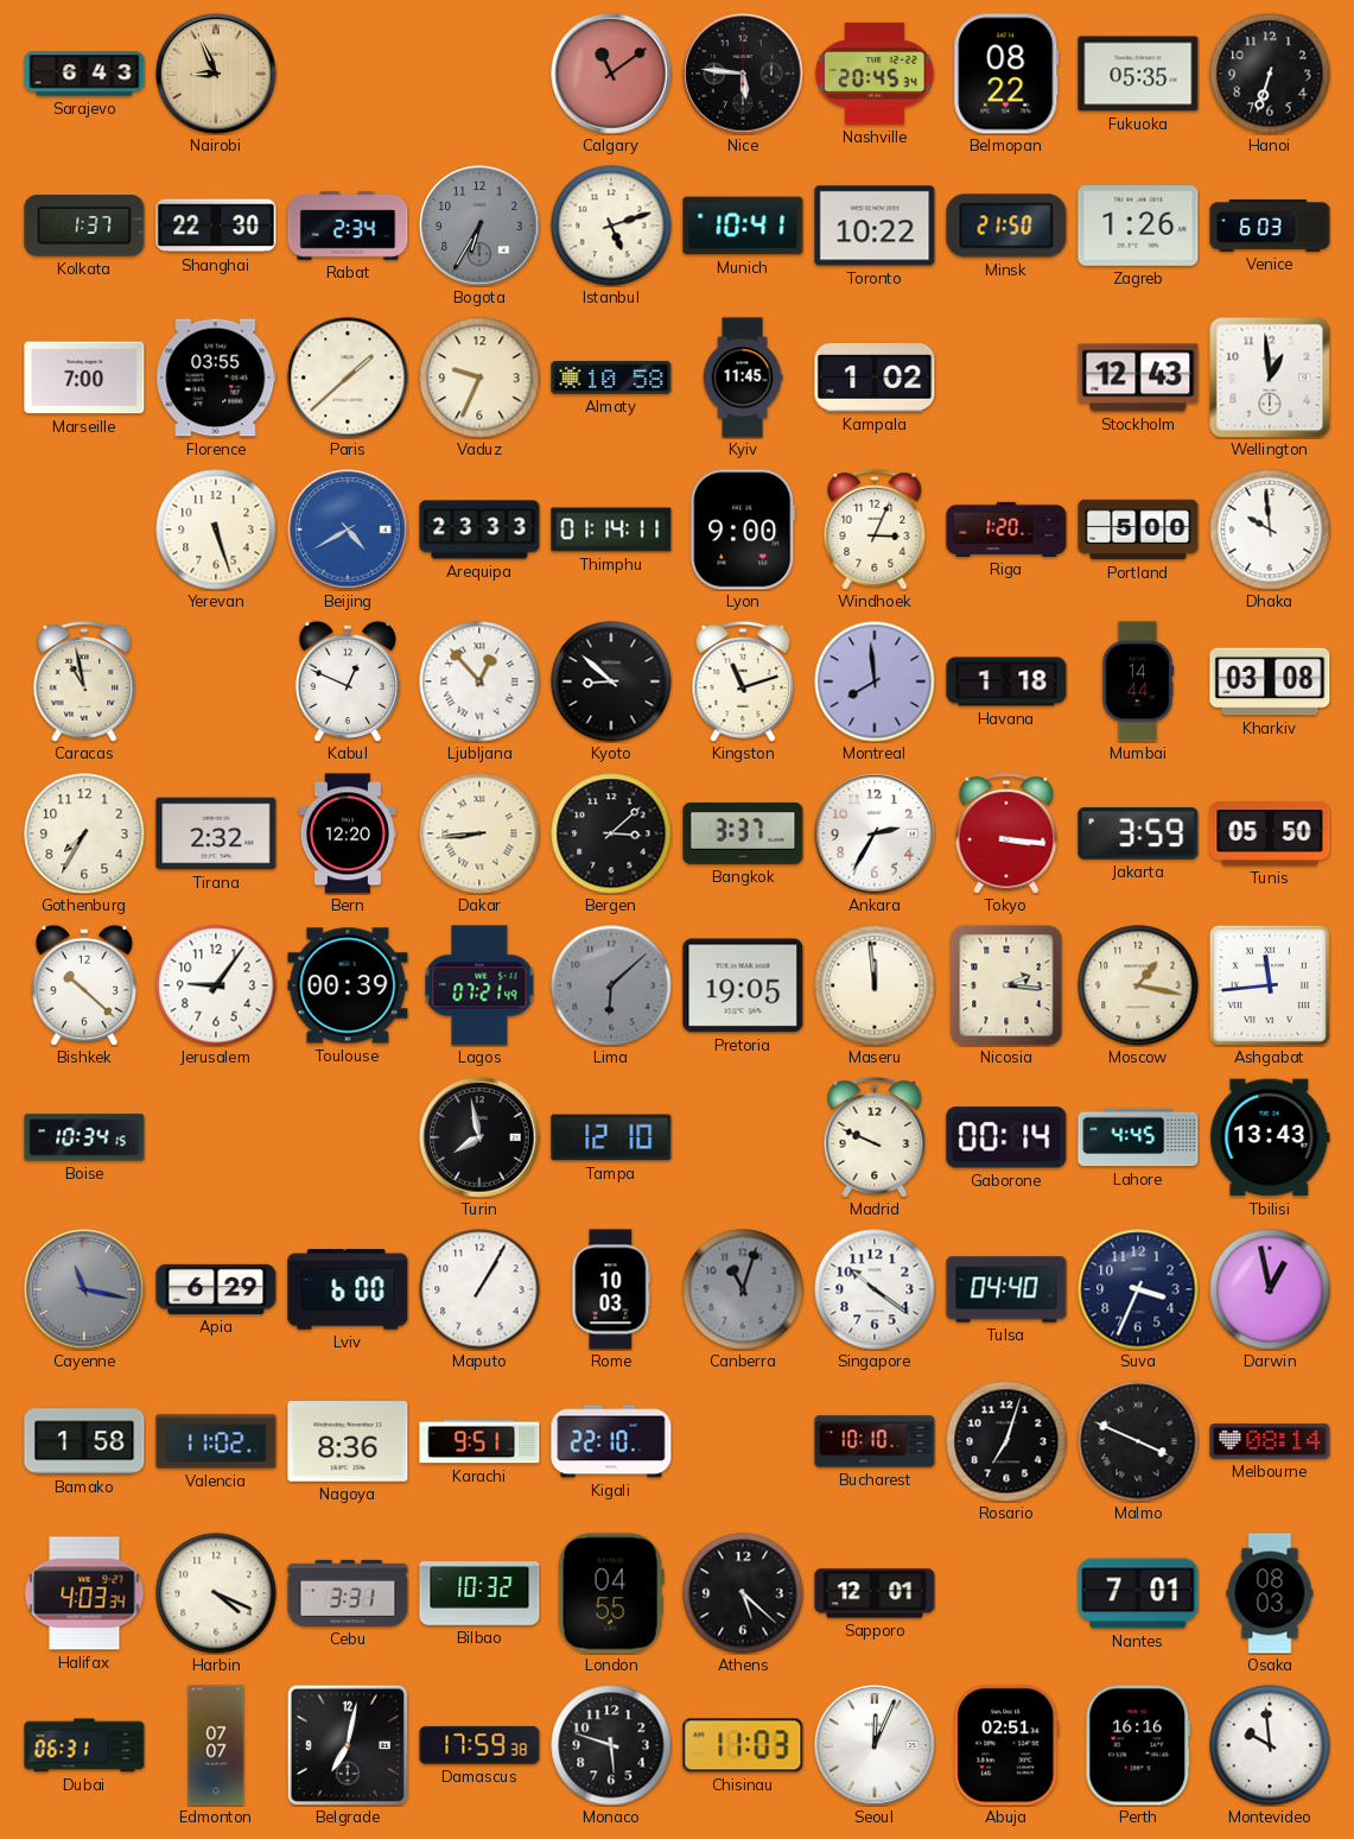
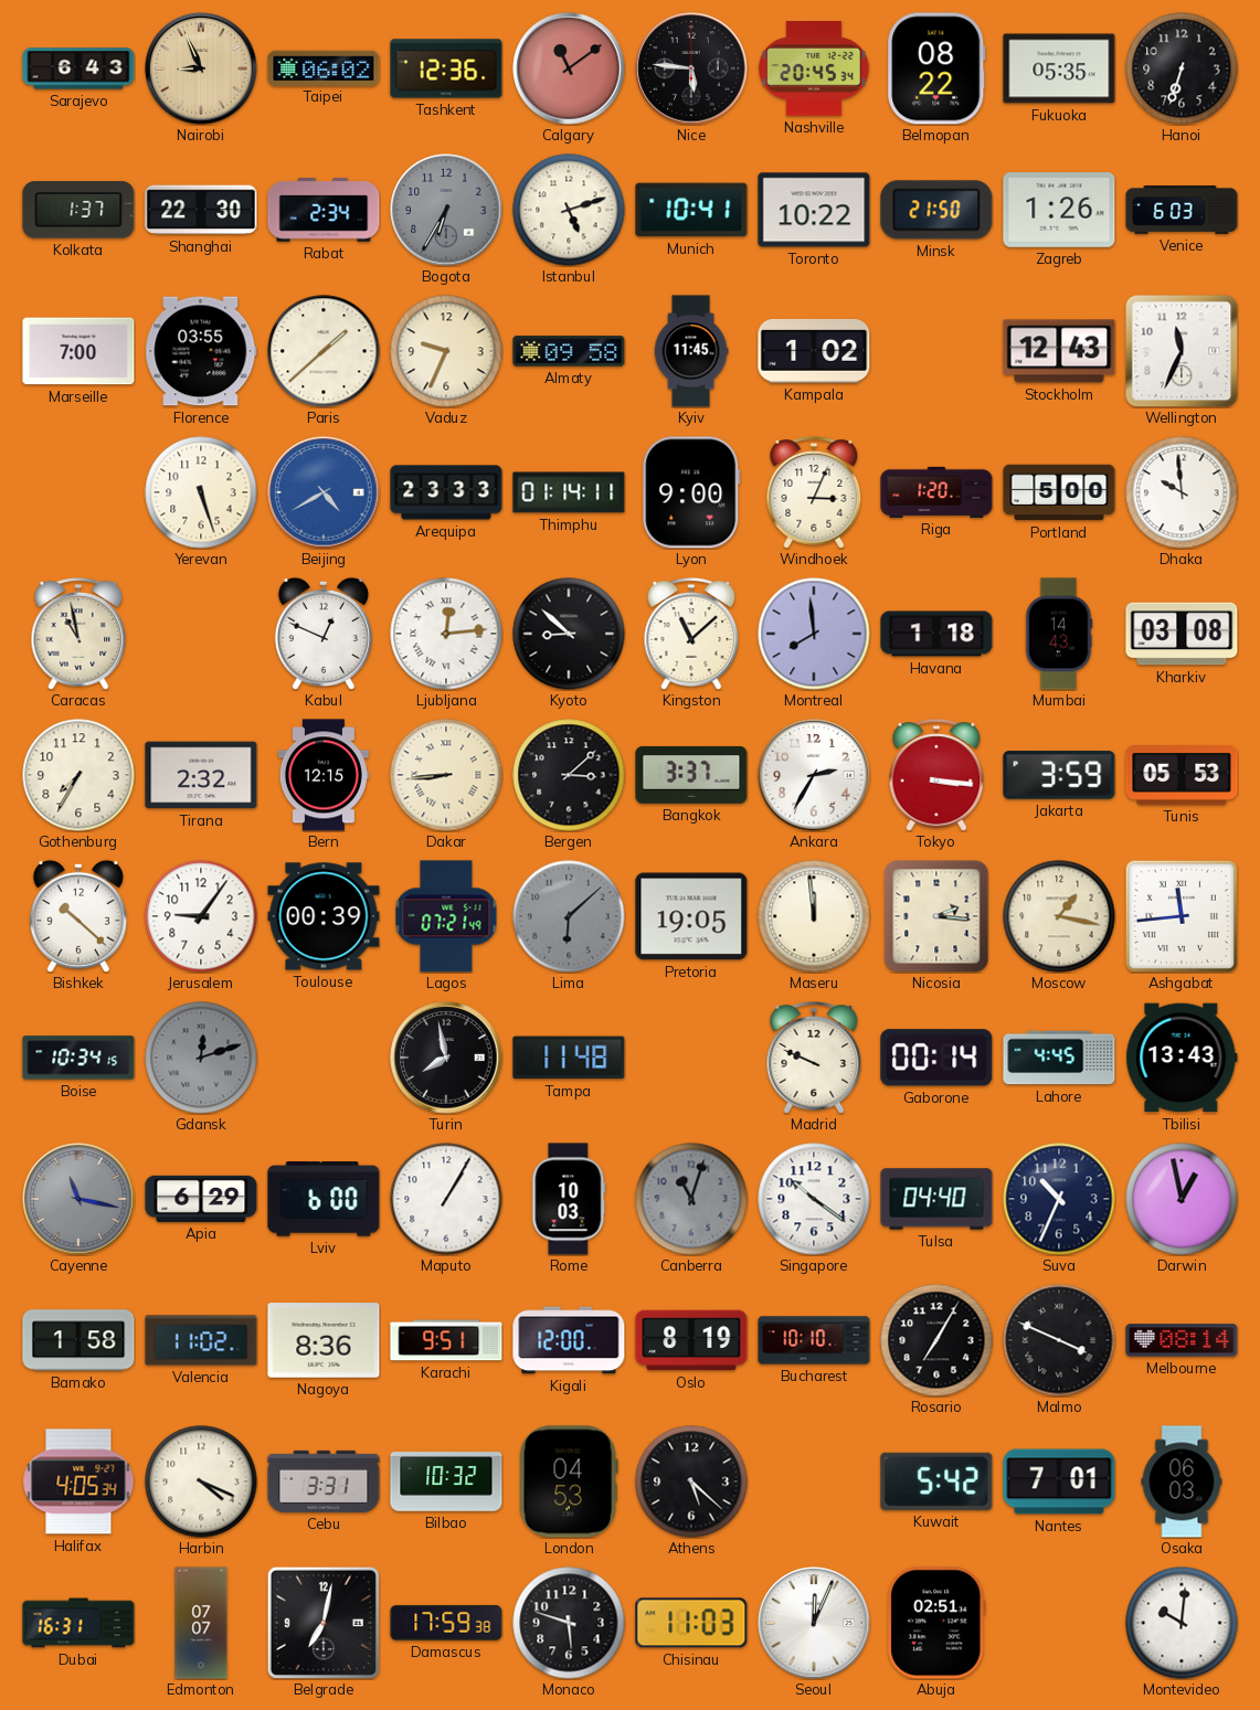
Taipei: none -> 06:02 (324, 67)
Tashkent: none -> 12:36 (446, 68)
Almaty: 10:58 -> 09:58 (569, 351)
Wellington: 12:59 -> 11:34 (1182, 351)
Ljubljana: 12:53 -> 12:14 (446, 634)
Kingston: 11:12 -> 11:08 (691, 635)
Mumbai: 14:44 -> 14:43 (1059, 634)
Bern: 12:20 -> 12:15 (324, 775)
Tunis: 05:50 -> 05:53 (1182, 775)
Gdansk: none -> 12:12 (201, 1058)
Tampa: 12:10 -> 11:48 (569, 1058)
Suva: 3:34 -> 10:34 (1059, 1199)
Kigali: 22:10 -> 12:00 (569, 1340)
Oslo: none -> 8:19 (691, 1340)
Rosario: 7:03 -> 7:05 (936, 1340)
Halifax: 4:03 -> 4:05 (78, 1481)
London: 04:55 -> 04:53 (569, 1481)
Sapporo: 12:01 -> none (875, 1593)
Kuwait: none -> 5:42 (936, 1481)
Osaka: 08:03 -> 06:03 (1182, 1481)
Dubai: 06:31 -> 16:31 (78, 1623)
Perth: 16:16 -> none (1138, 1745)
Montevideo: 9:59 -> 10:01 (1182, 1623)
